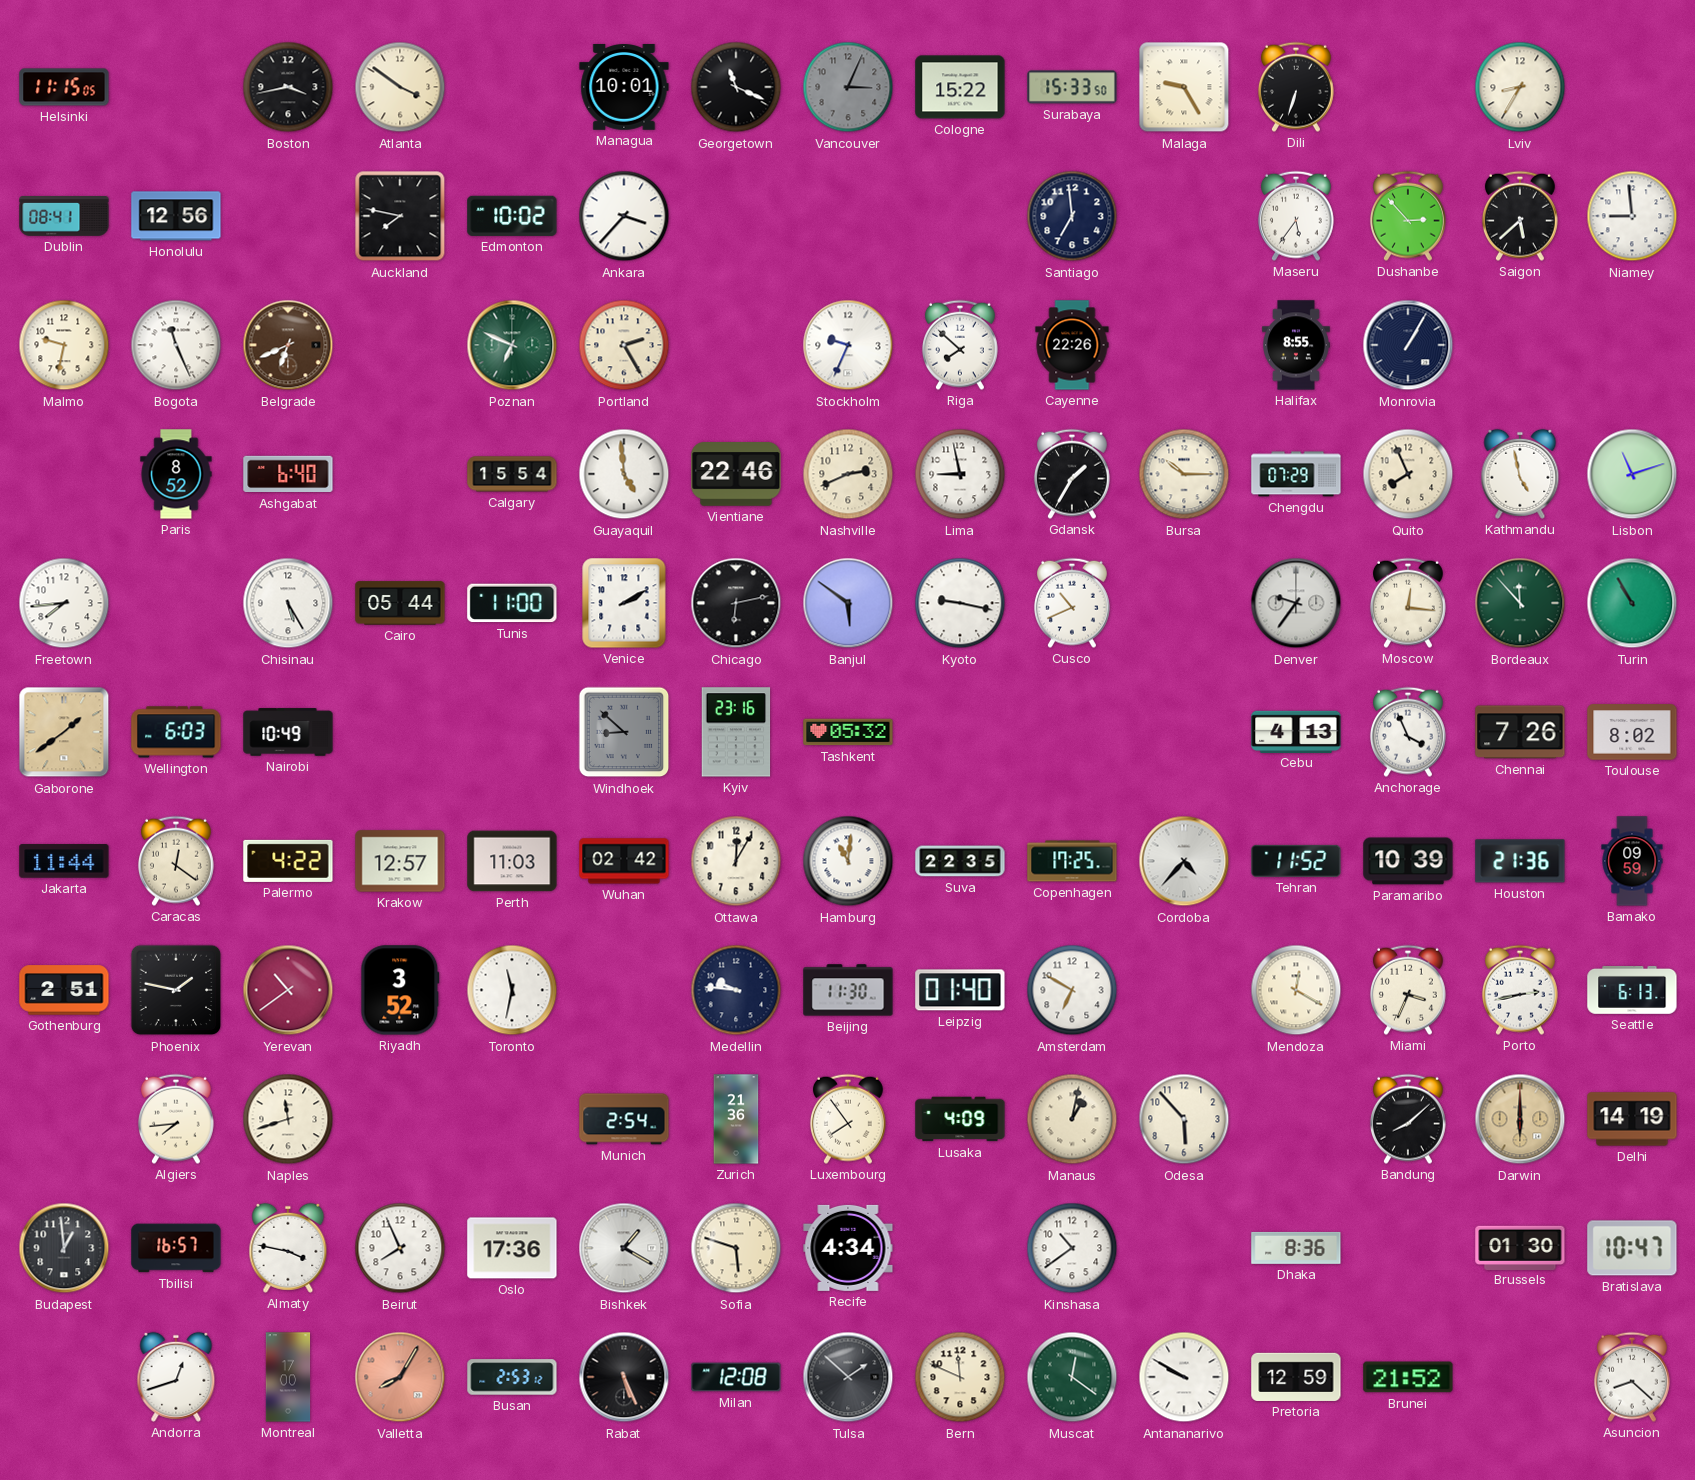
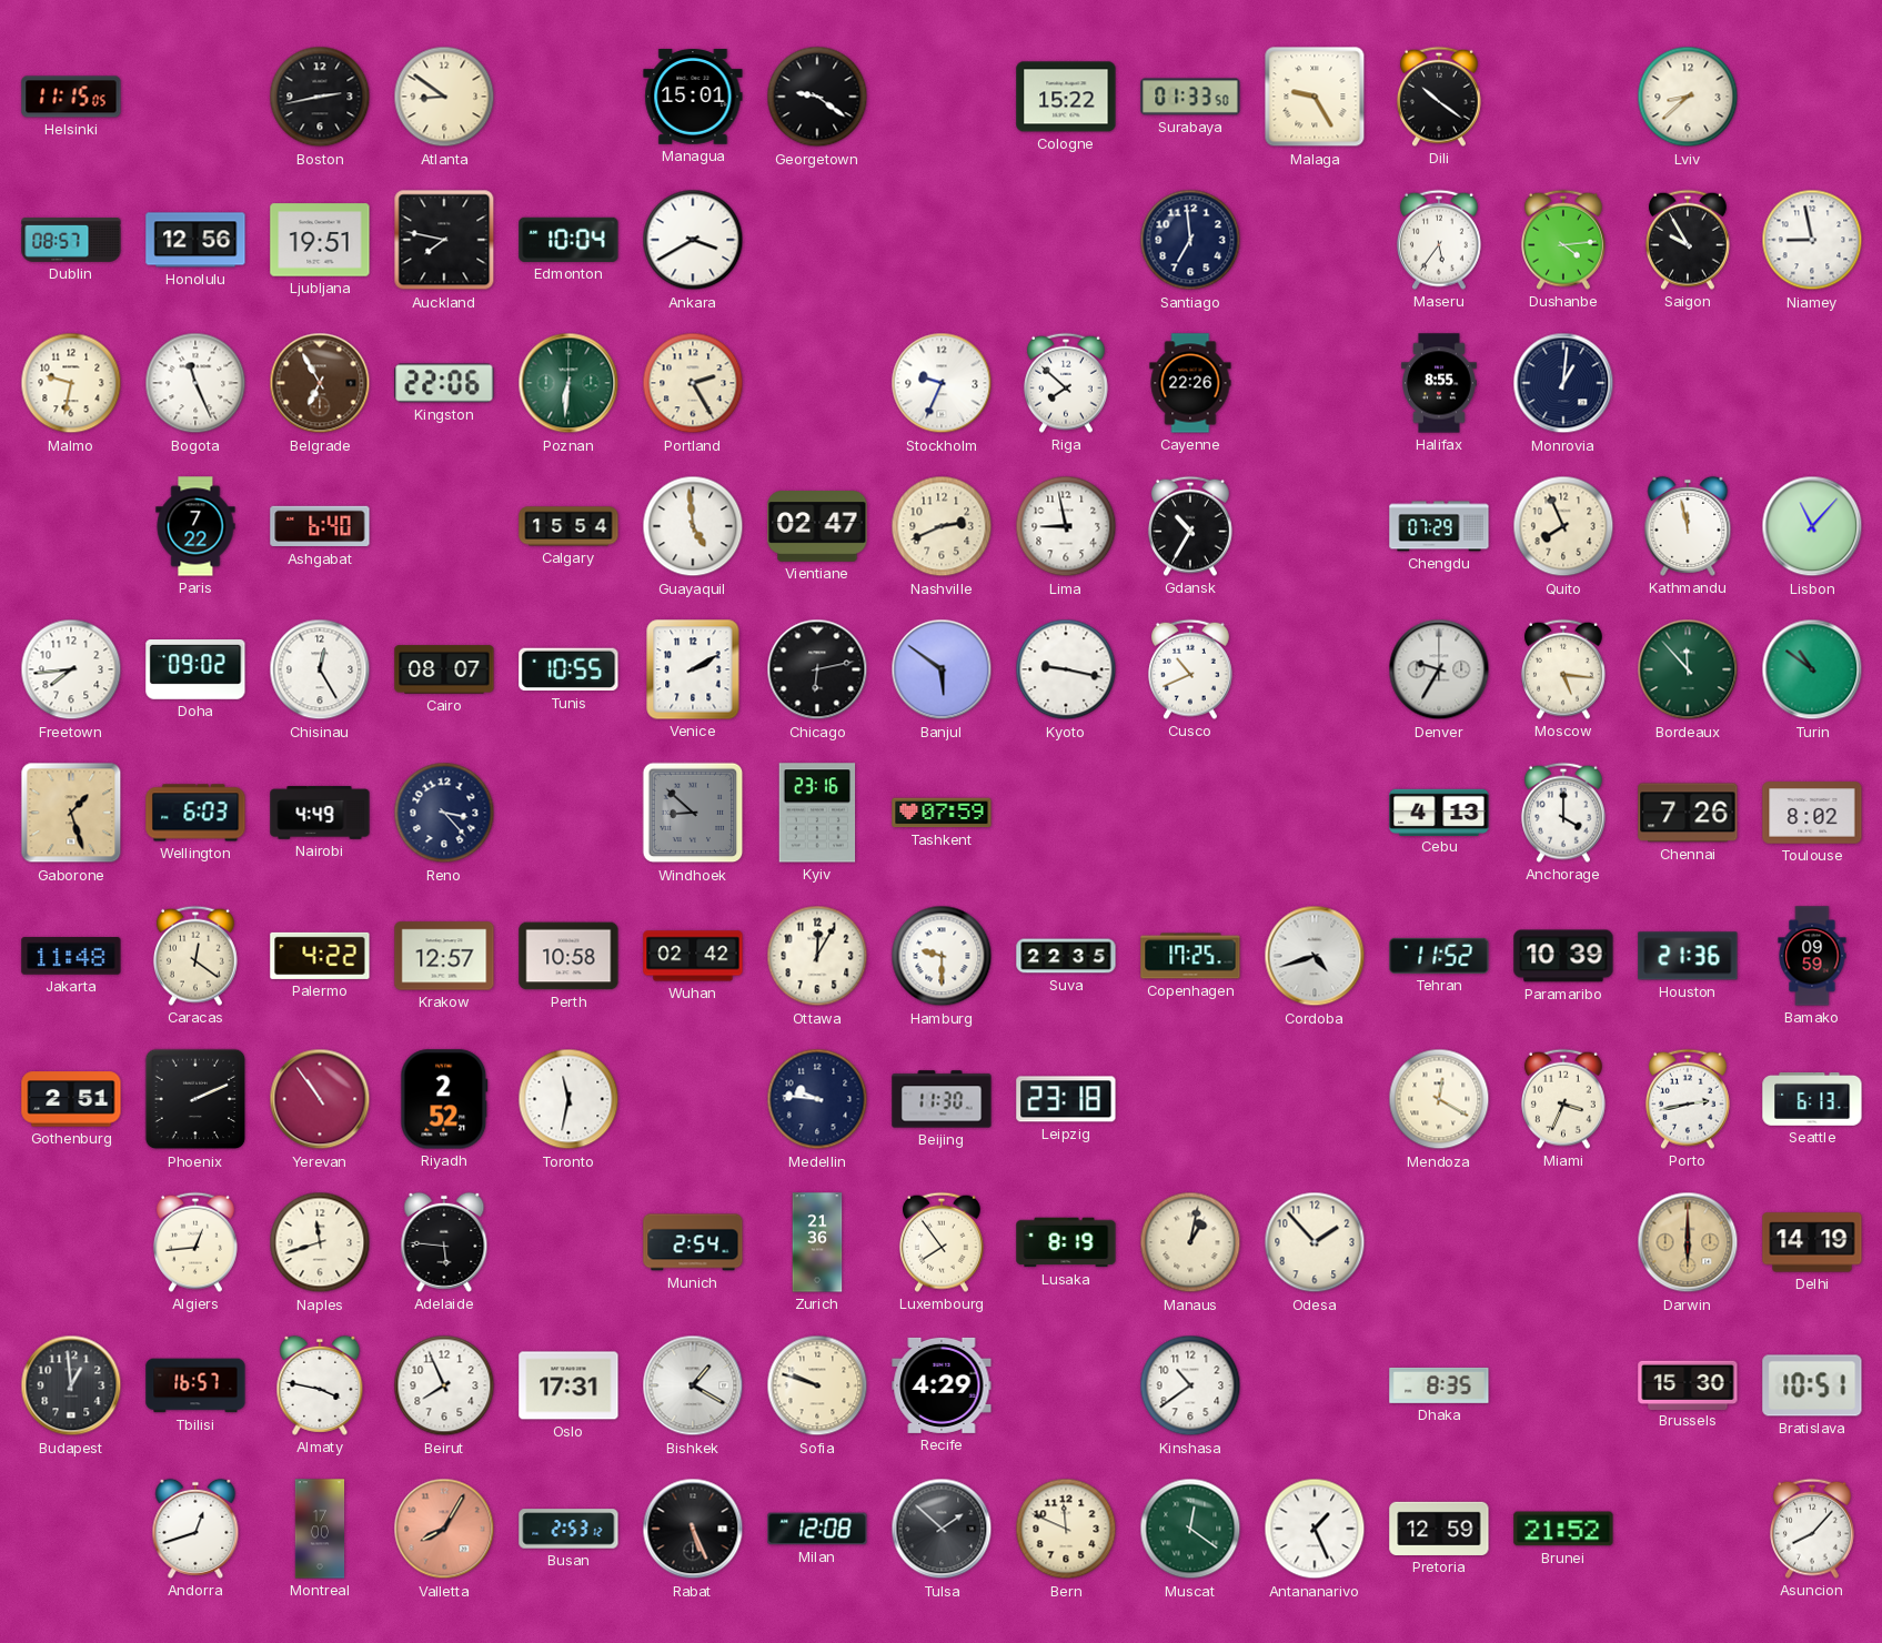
Boston: 3:43 -> 2:43 (320, 97)
Atlanta: 3:51 -> 8:51 (444, 97)
Managua: 10:01 -> 15:01 (693, 98)
Georgetown: 11:19 -> 9:21 (817, 97)
Vancouver: 3:04 -> none (848, 87)
Surabaya: 15:33 -> 01:33 (1190, 97)
Dili: 6:33 -> 10:21 (1439, 97)
Lviv: 8:35 -> 8:38 (1688, 97)
Dublin: 08:41 -> 08:57 (71, 241)
Ljubljana: none -> 19:51 (320, 240)
Edmonton: 10:02 -> 10:04 (568, 240)
Ankara: 3:37 -> 3:40 (693, 240)
Dushanbe: 2:53 -> 4:14 (1563, 240)
Saigon: 5:38 -> 9:55 (1688, 240)
Niamey: 8:59 -> 8:58 (1812, 240)
Belgrade: 6:41 -> 6:55 (320, 383)
Kingston: none -> 22:06 (444, 383)
Poznan: 6:49 -> 6:31 (568, 383)
Monrovia: 1:05 -> 1:01 (1563, 383)
Paris: 8:52 -> 7:22 (195, 526)
Vientiane: 22:46 -> 02:47 (817, 526)
Gdansk: 1:35 -> 10:35 (1190, 526)
Bursa: 10:15 -> none (1184, 474)
Kathmandu: 4:58 -> 11:58 (1688, 526)
Lisbon: 11:12 -> 11:07 (1812, 526)
Doha: none -> 09:02 (195, 671)
Chisinau: 5:25 -> 12:25 (320, 669)
Cairo: 05:44 -> 08:07 (444, 669)
Tunis: 11:00 -> 10:55 (568, 669)
Denver: 9:36 -> 9:35 (1439, 669)
Moscow: 12:16 -> 5:16 (1563, 669)
Turin: 10:55 -> 10:51 (1812, 669)
Gaborone: 1:39 -> 1:27 (71, 813)
Nairobi: 10:49 -> 4:49 (320, 813)
Reno: none -> 3:23 (444, 813)
Tashkent: 05:32 -> 07:59 (942, 813)
Anchorage: 3:56 -> 4:00 (1563, 813)
Jakarta: 11:44 -> 11:48 (71, 956)
Perth: 11:03 -> 10:58 (568, 956)
Hamburg: 11:01 -> 9:30 (942, 956)
Cordoba: 4:37 -> 4:42 (1315, 956)
Phoenix: 1:47 -> 2:11 (195, 1099)
Yerevan: 10:39 -> 10:54 (320, 1099)
Riyadh: 3:52 -> 2:52 (444, 1099)
Leipzig: 01:40 -> 23:18 (1066, 1099)
Amsterdam: 6:50 -> none (1072, 990)
Algiers: 7:44 -> 12:44 (195, 1242)
Adelaide: none -> 5:46 (444, 1242)
Lusaka: 4:09 -> 8:19 (1066, 1242)
Odesa: 5:53 -> 1:53 (1315, 1242)
Bandung: 8:08 -> none (1408, 1119)
Oslo: 17:36 -> 17:31 (568, 1385)
Sofia: 5:48 -> 9:48 (817, 1385)
Recife: 4:34 -> 4:29 (942, 1385)
Dhaka: 8:36 -> 8:35 (1439, 1385)
Brussels: 01:30 -> 15:30 (1688, 1384)
Bratislava: 10:47 -> 10:51 (1812, 1385)
Antananarivo: 9:50 -> 1:26 (1315, 1529)
Asuncion: 8:22 -> 8:07 (1812, 1529)
